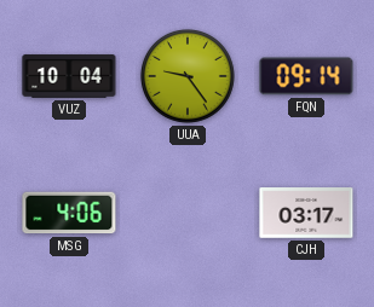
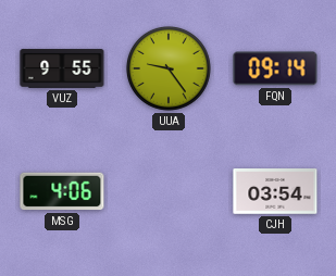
VUZ: 10:04 -> 9:55 (62, 68)
CJH: 03:17 -> 03:54 (275, 191)
